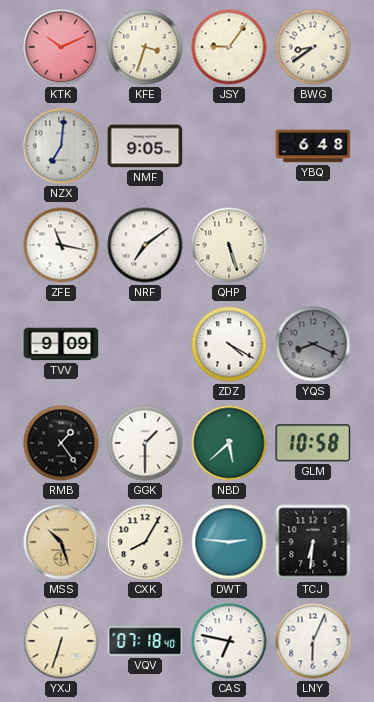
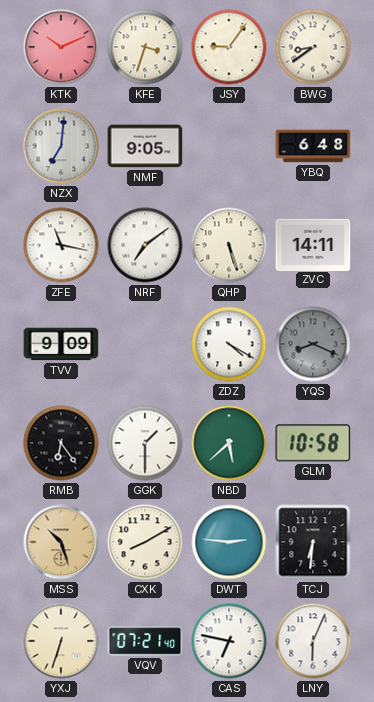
ZVC: none -> 14:11 (313, 244)
RMB: 1:24 -> 6:24 (61, 443)
CXK: 8:05 -> 8:10 (145, 542)
VQV: 07:18 -> 07:21 (145, 641)
